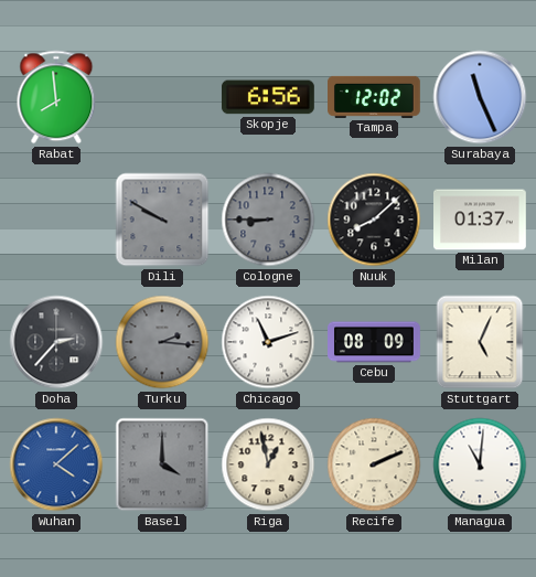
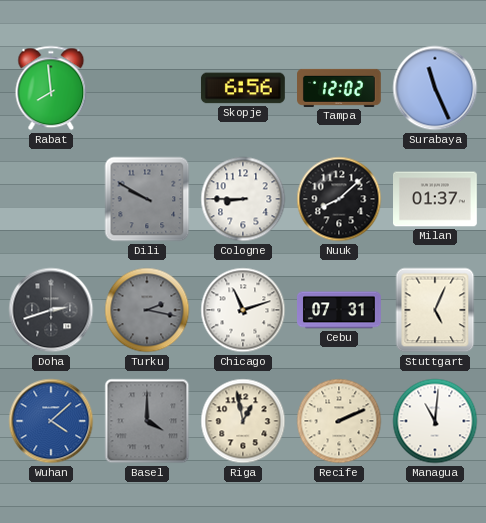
Cologne dial: grey -> white (243, 199)
Doha: 2:37 -> 2:42 (51, 310)
Turku: 2:16 -> 2:17 (147, 310)
Cebu: 08:09 -> 07:31 (340, 310)
